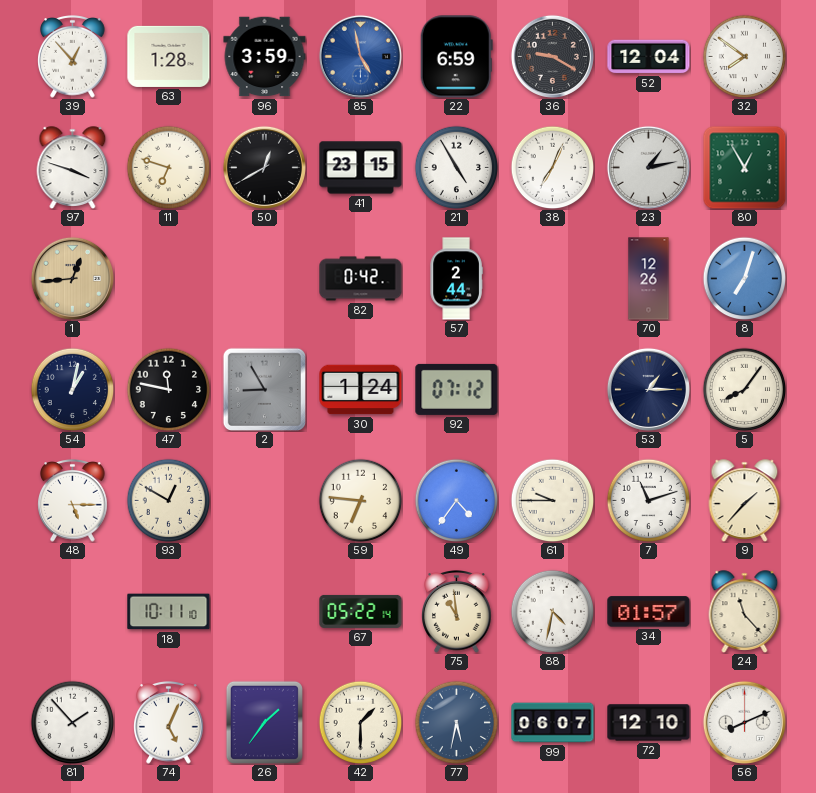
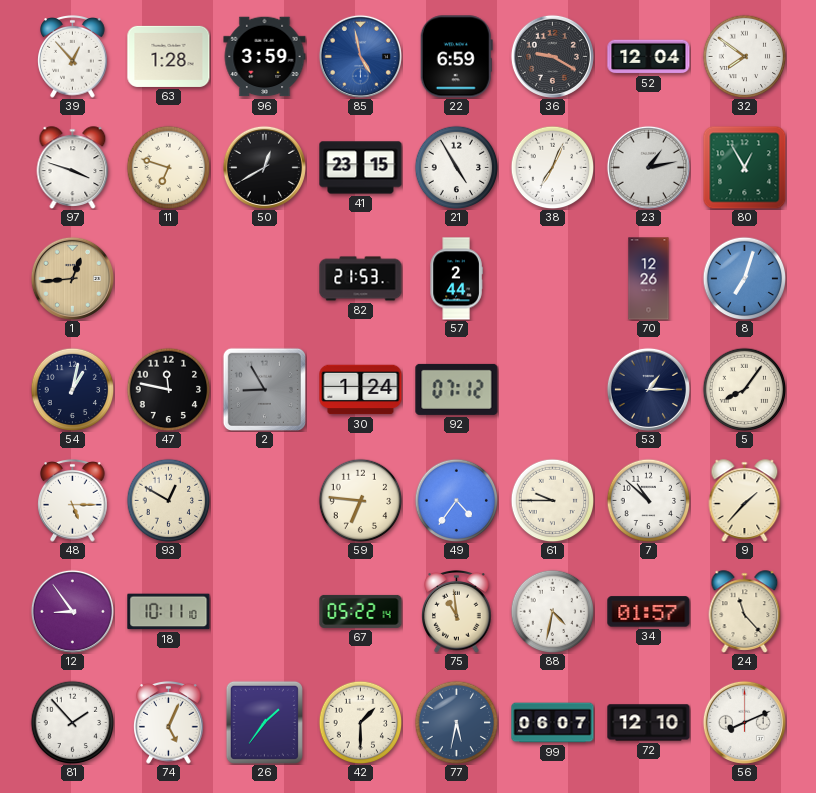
82: 0:42 -> 21:53 (361, 279)
7: 11:12 -> 10:52 (648, 500)
12: none -> 8:54 (72, 611)
